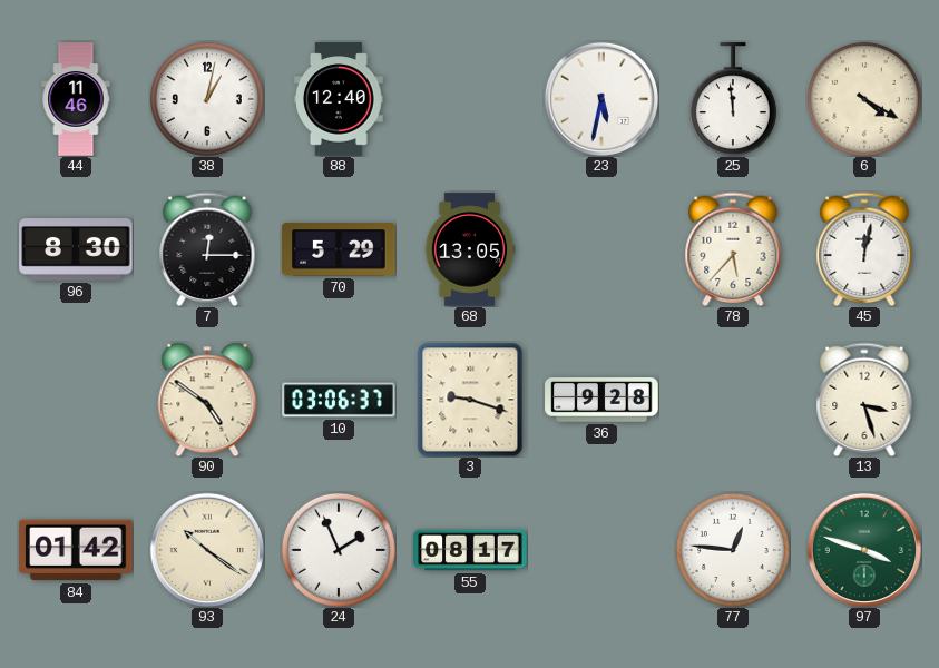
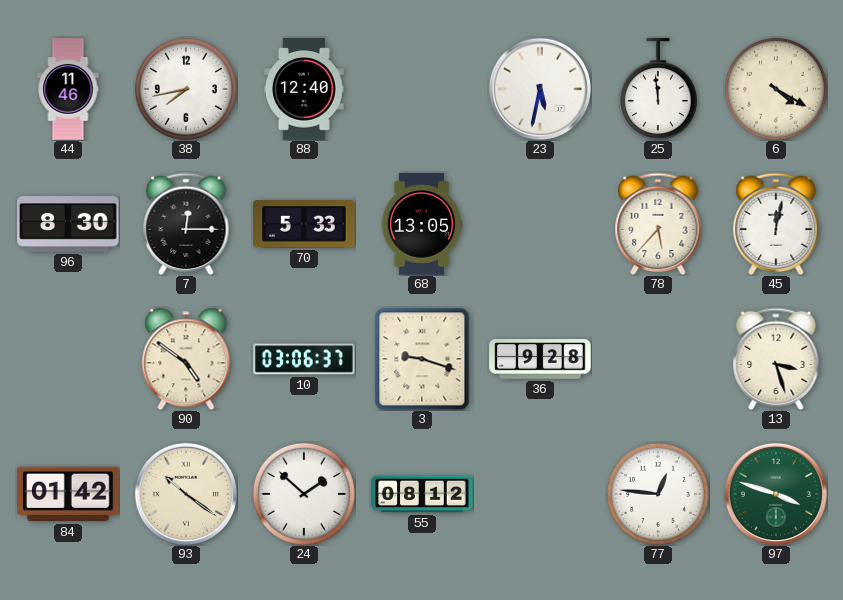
38: 1:02 -> 7:43 (186, 89)
70: 5:29 -> 5:33 (304, 224)
24: 1:56 -> 1:52 (304, 494)
55: 08:17 -> 08:12 (422, 494)
